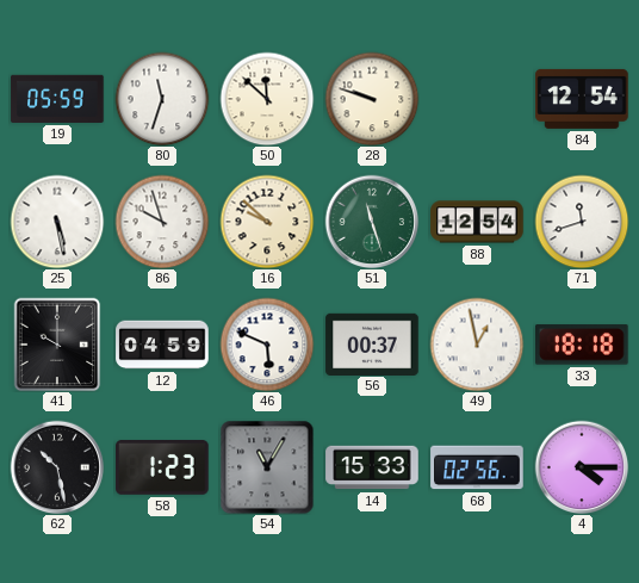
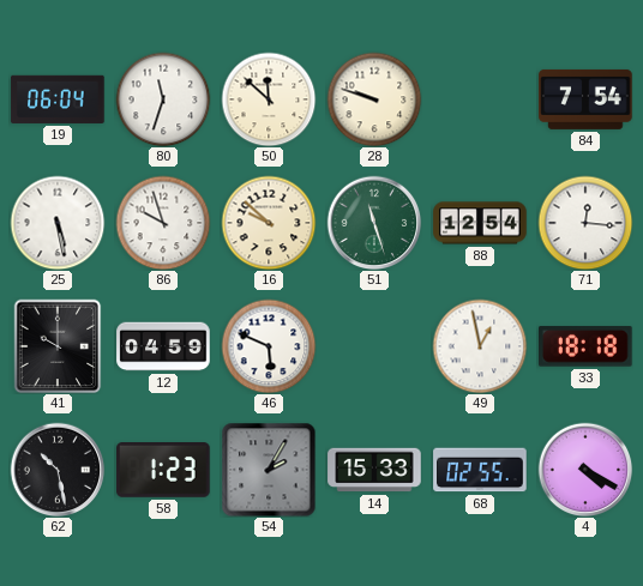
19: 05:59 -> 06:04 (58, 99)
84: 12:54 -> 7:54 (585, 99)
71: 11:42 -> 12:16 (585, 223)
56: 00:37 -> none (372, 343)
54: 11:05 -> 2:05 (269, 470)
68: 02:56 -> 02:55 (480, 470)
4: 4:15 -> 4:20 (585, 470)
